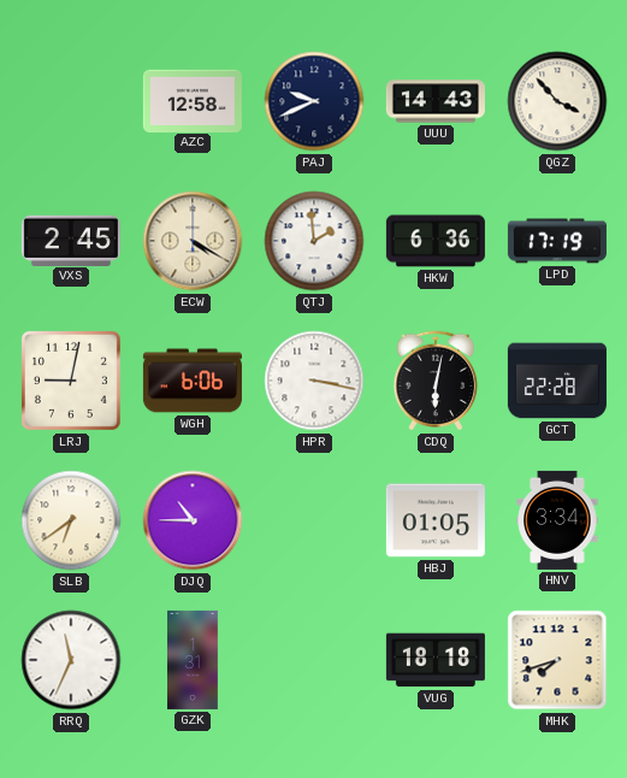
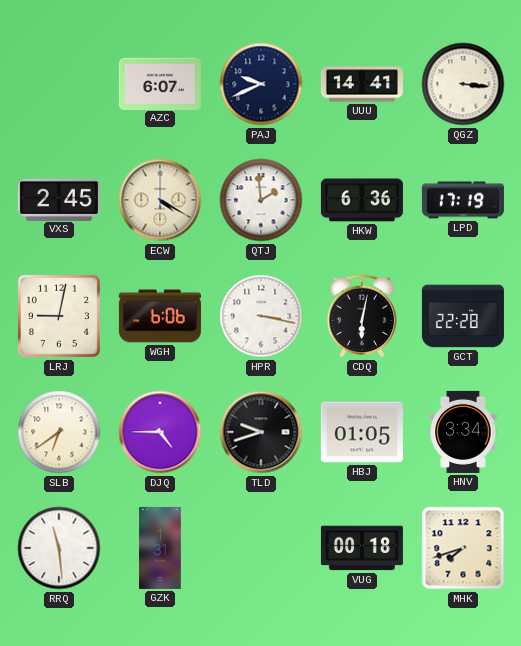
AZC: 12:58 -> 6:07 (160, 83)
UUU: 14:43 -> 14:41 (362, 84)
QGZ: 3:53 -> 3:16 (463, 84)
DJQ: 10:45 -> 4:45 (160, 432)
TLD: none -> 9:42 (261, 432)
RRQ: 11:34 -> 11:29 (59, 548)
VUG: 18:18 -> 00:18 (362, 548)
